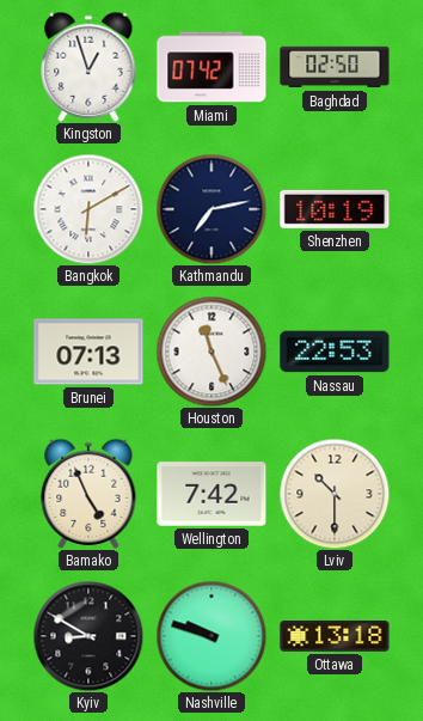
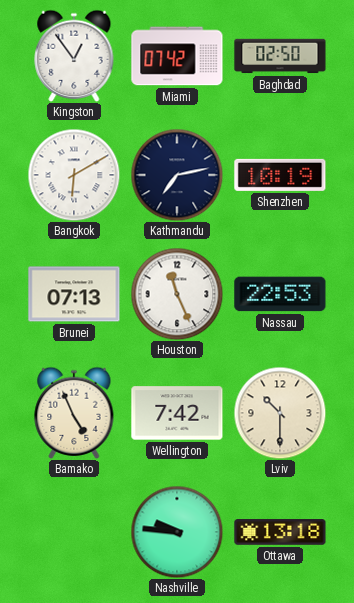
Kingston: 12:57 -> 12:54 (74, 56)
Kyiv: 8:50 -> none (88, 636)
Nashville: 9:48 -> 9:46 (177, 532)
